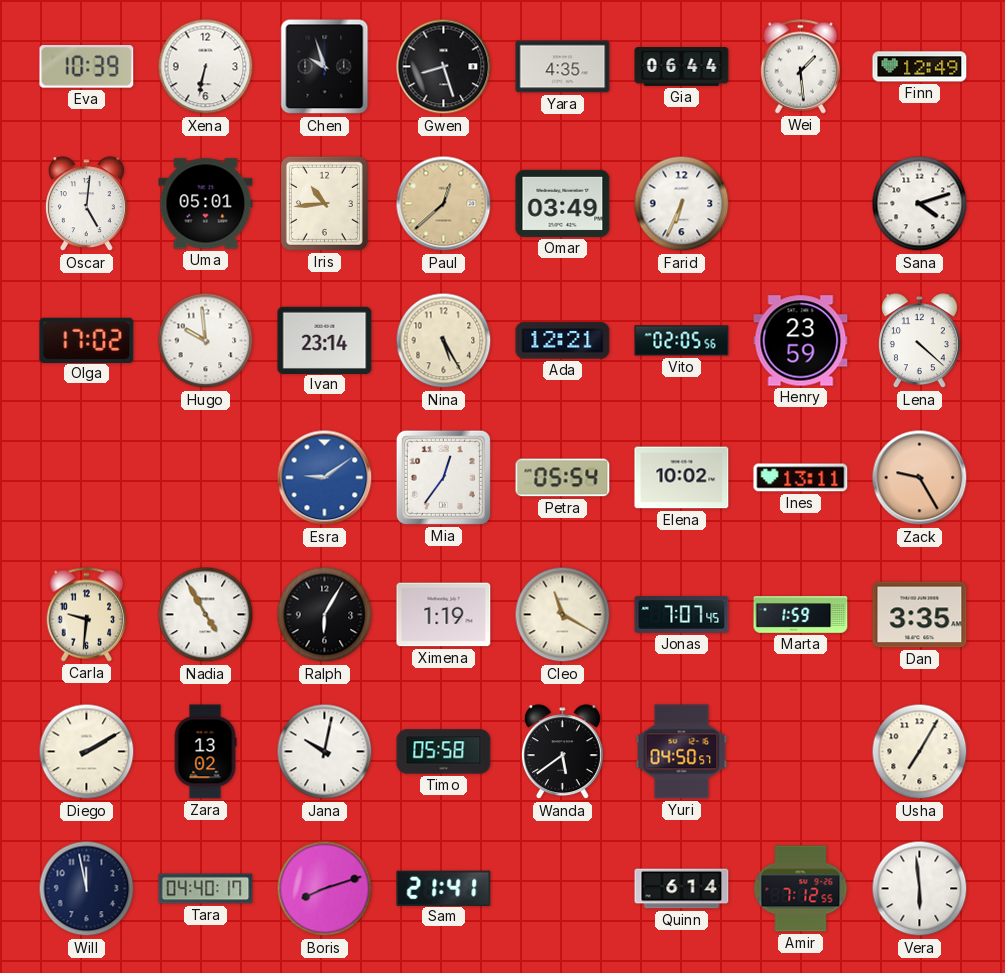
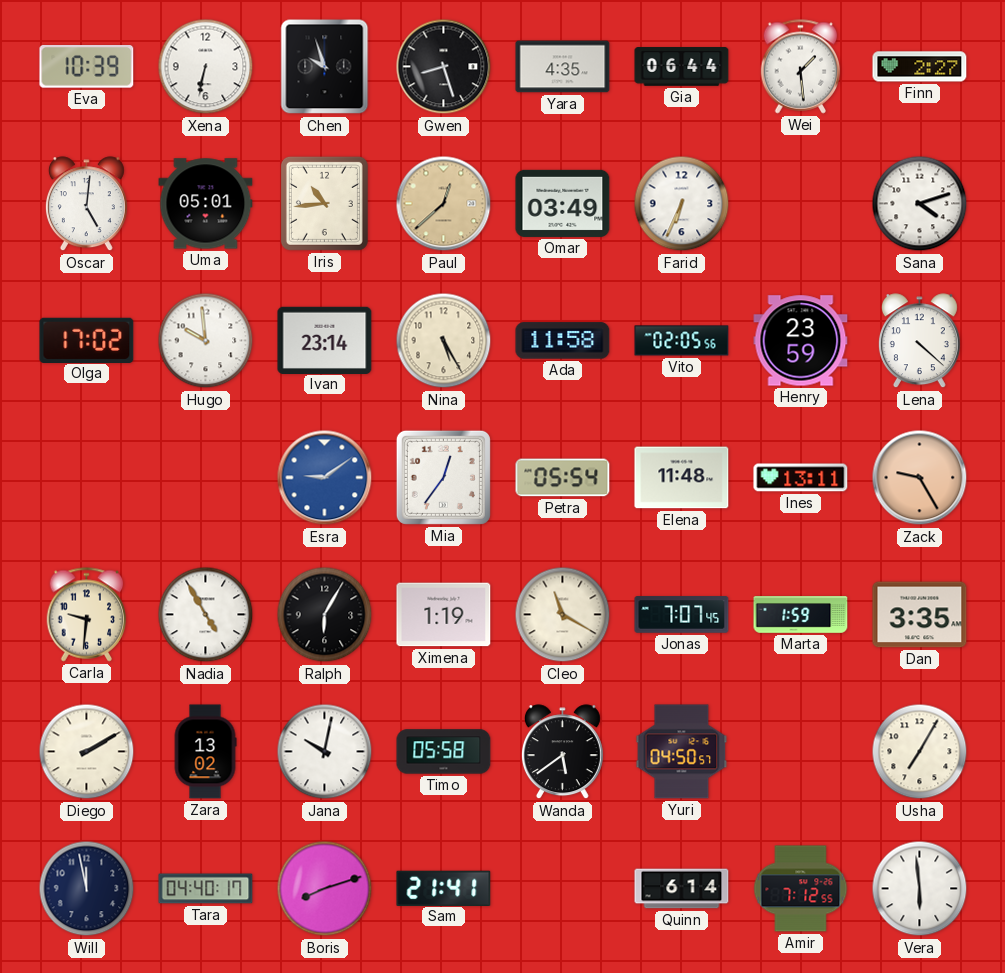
Finn: 12:49 -> 2:27 (920, 67)
Ada: 12:21 -> 11:58 (563, 341)
Elena: 10:02 -> 11:48 (682, 478)
